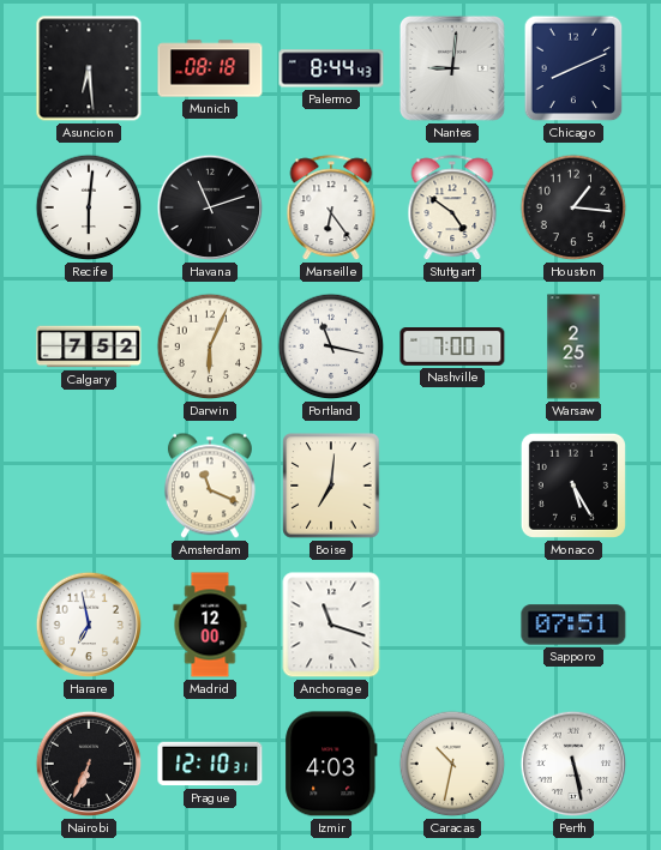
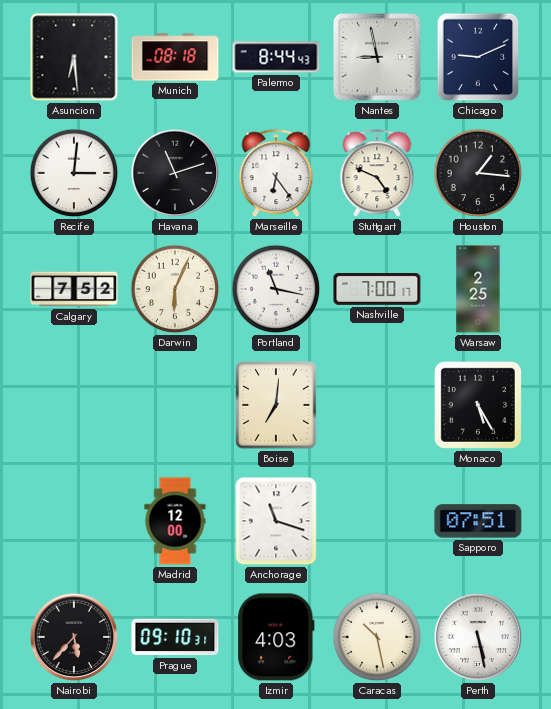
Nantes: 9:01 -> 8:58 (377, 57)
Chicago: 8:11 -> 9:11 (478, 57)
Recife: 6:01 -> 3:01 (74, 173)
Stuttgart: 4:51 -> 4:49 (377, 174)
Amsterdam: 11:19 -> none (210, 486)
Harare: 6:58 -> none (89, 625)
Nairobi: 6:34 -> 5:37 (74, 637)
Prague: 12:10 -> 09:10 (175, 637)
Caracas: 10:32 -> 10:28 (377, 637)
